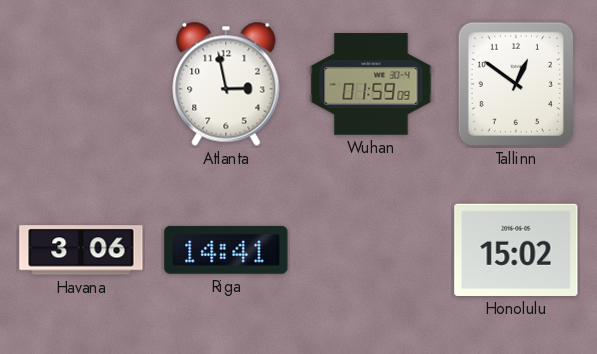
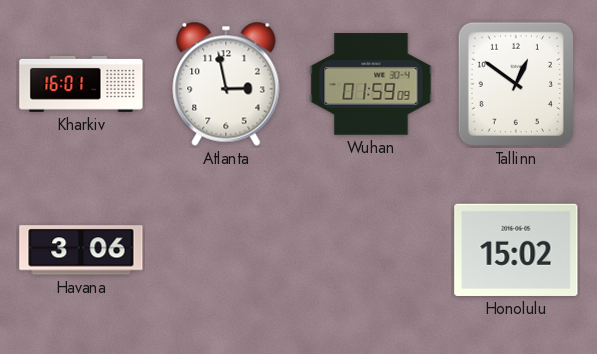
Kharkiv: none -> 16:01 (81, 84)
Riga: 14:41 -> none (226, 250)
